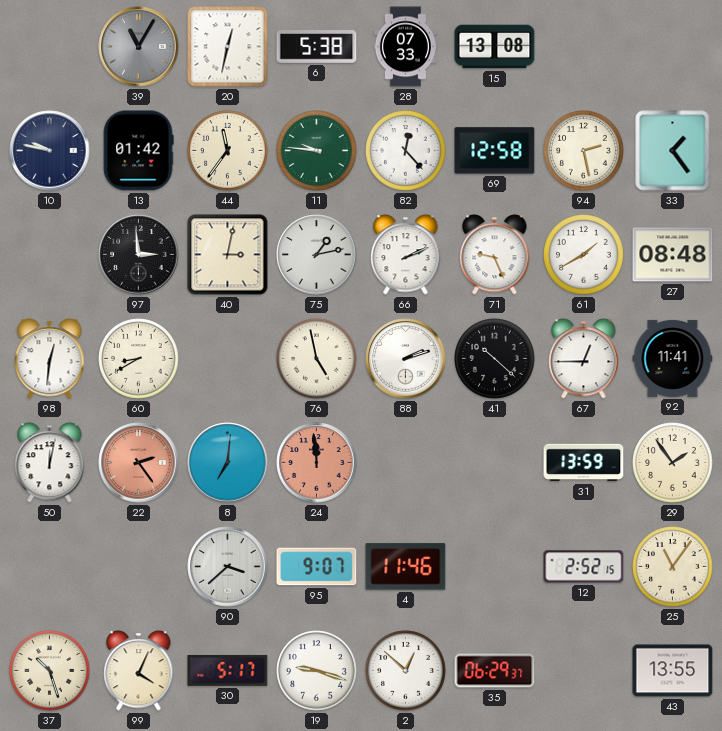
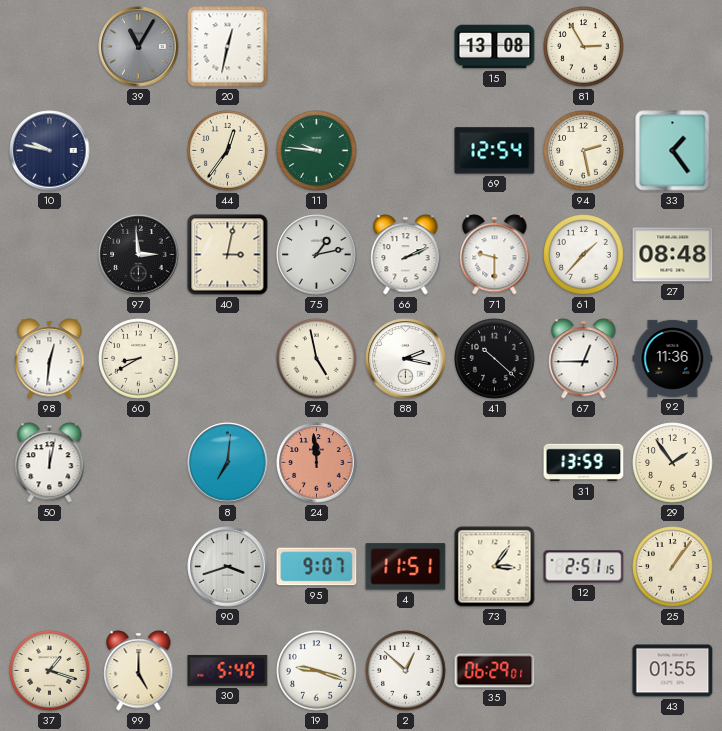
6: 5:38 -> none (317, 47)
28: 07:33 -> none (405, 47)
81: none -> 2:55 (584, 47)
13: 01:42 -> none (138, 151)
44: 11:36 -> 12:36 (228, 151)
82: 12:23 -> none (406, 151)
69: 12:58 -> 12:54 (495, 151)
71: 9:26 -> 9:30 (495, 255)
61: 1:40 -> 1:37 (584, 255)
88: 2:12 -> 2:17 (406, 359)
92: 11:41 -> 11:36 (673, 358)
22: 2:24 -> none (139, 463)
90: 3:38 -> 3:42 (228, 567)
4: 11:46 -> 11:51 (406, 567)
73: none -> 3:06 (495, 567)
12: 2:52 -> 2:51 (584, 567)
25: 11:06 -> 1:06 (673, 567)
37: 10:27 -> 1:18 (50, 671)
99: 4:04 -> 5:00 (139, 671)
30: 5:17 -> 5:40 (228, 671)
35: 06:29:37 -> 06:29:01 (495, 671)
43: 13:55 -> 01:55 (673, 671)
